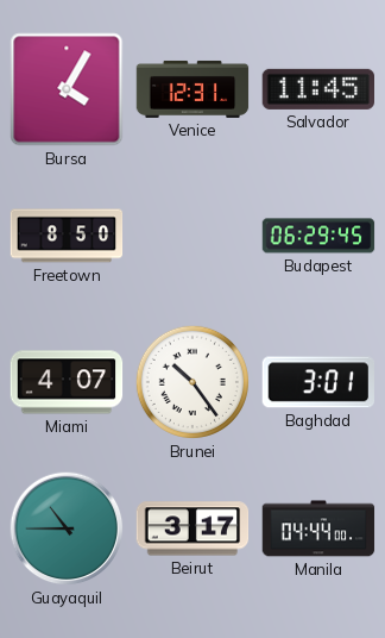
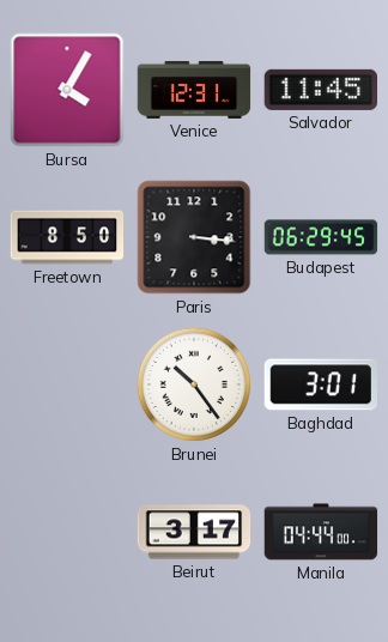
Paris: none -> 3:16 (194, 237)
Miami: 4:07 -> none (67, 382)
Guayaquil: 10:45 -> none (67, 528)
